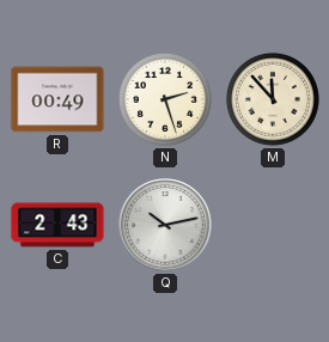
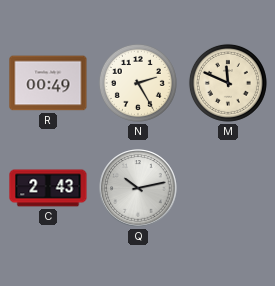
N: 2:27 -> 2:25 (138, 83)
M: 11:53 -> 11:49 (228, 83)
